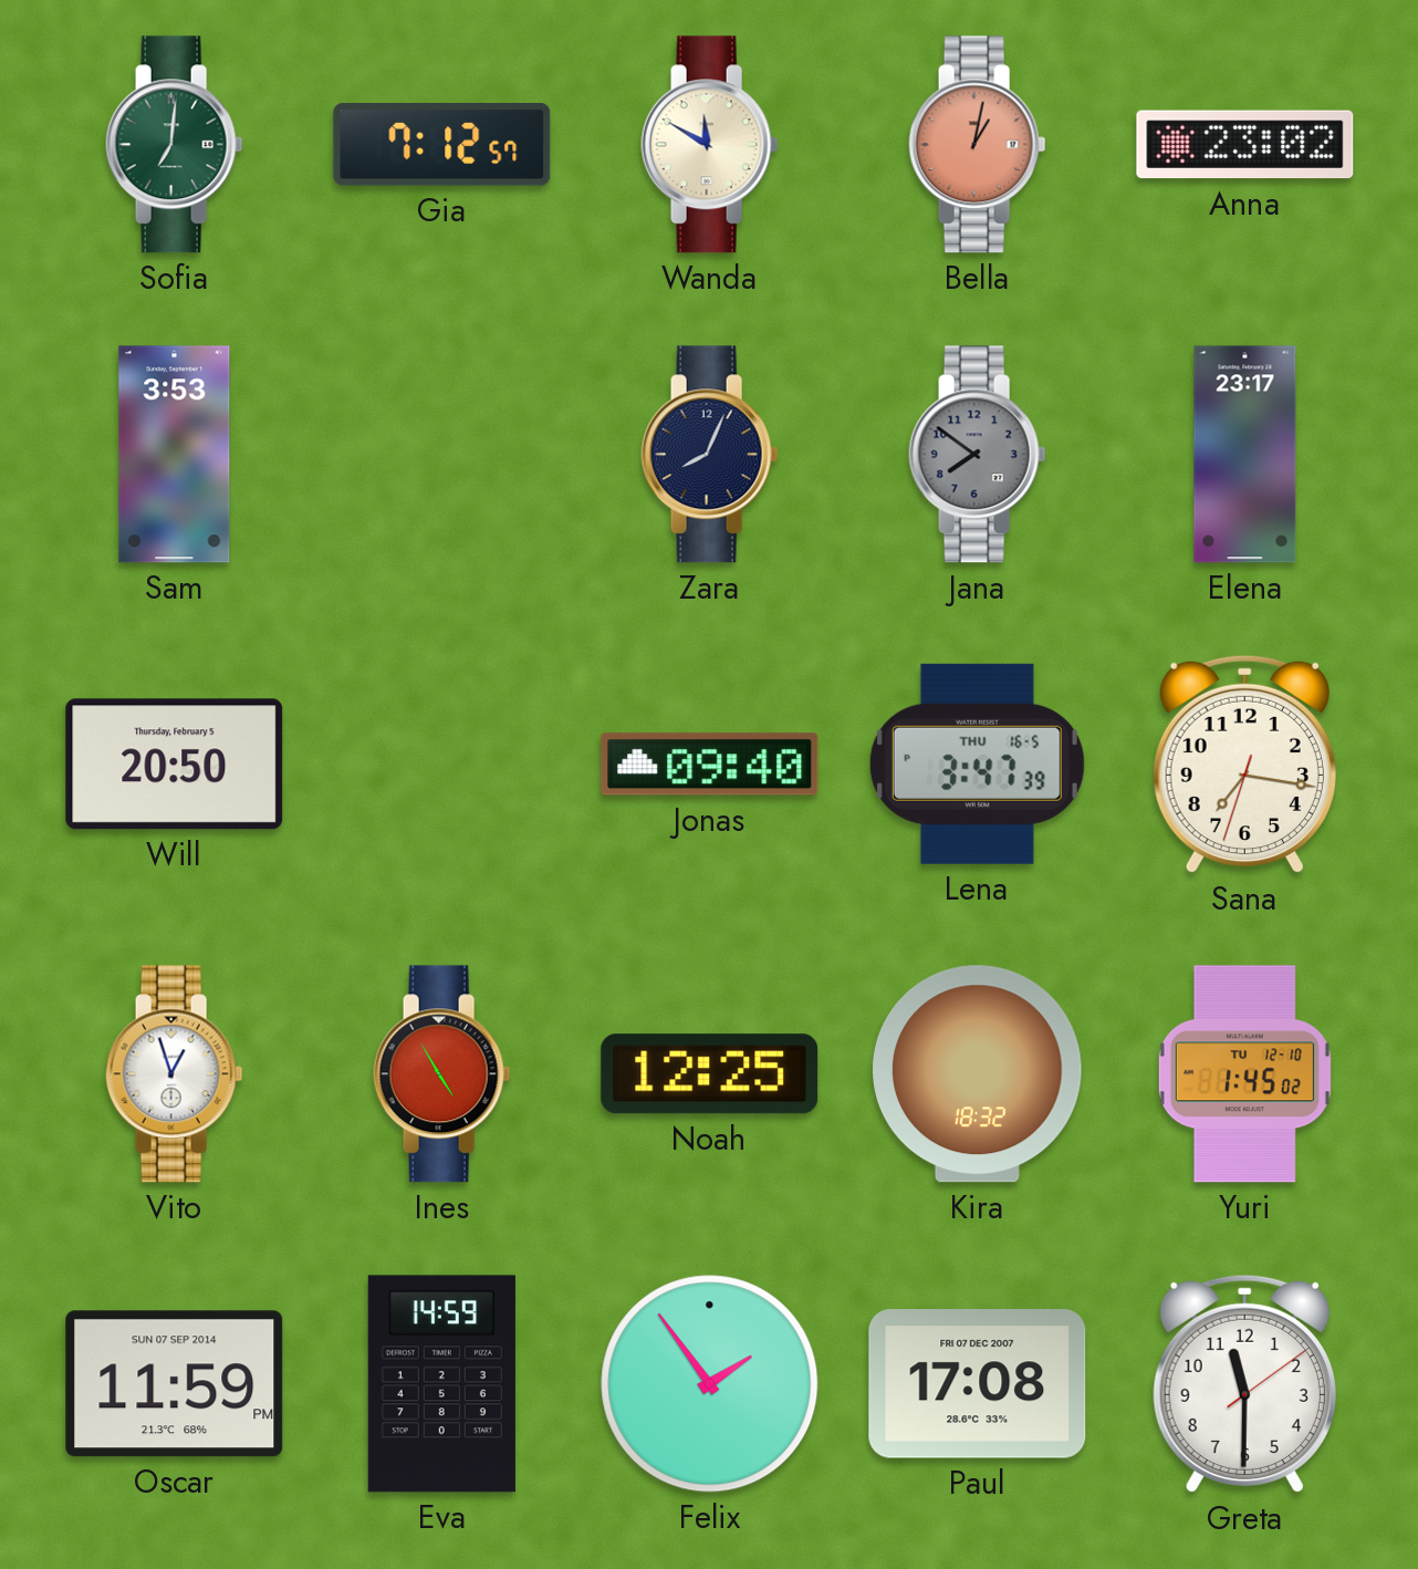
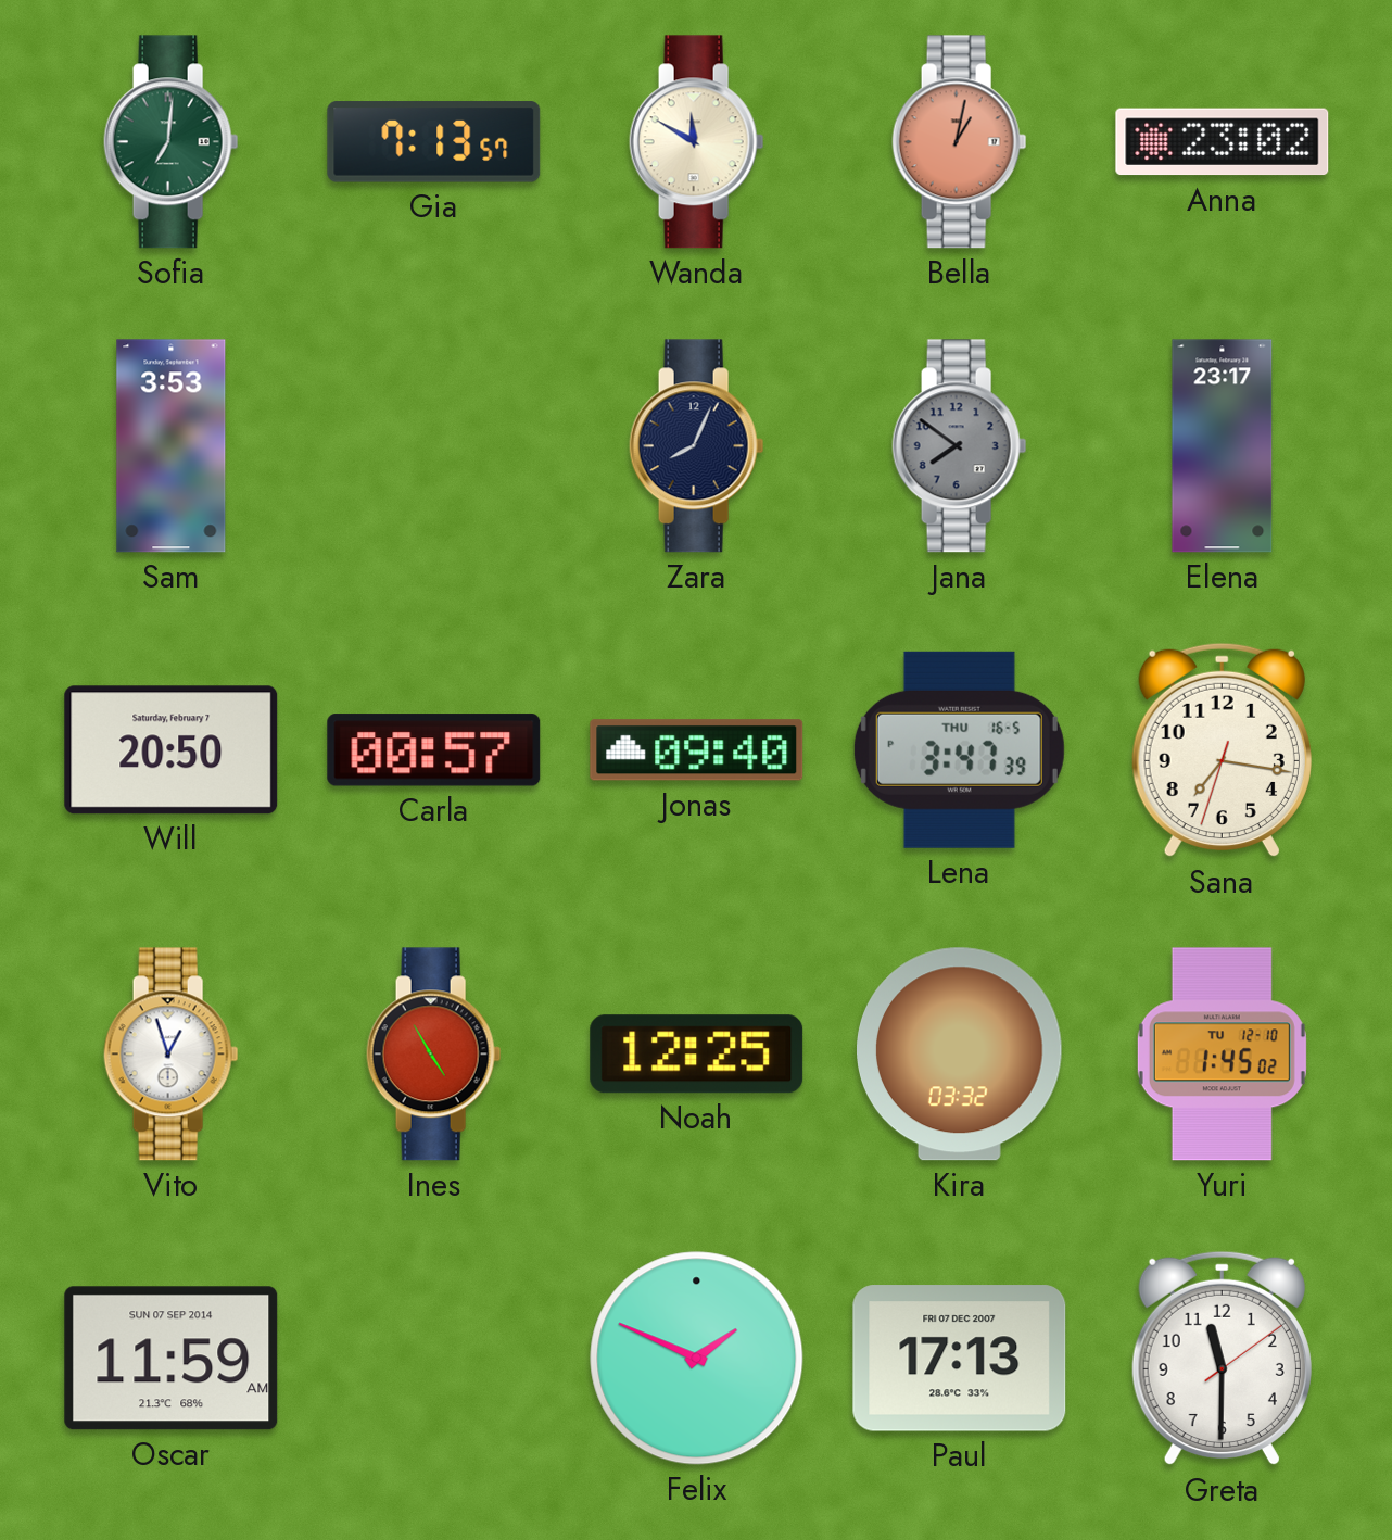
Gia: 7:12 -> 7:13 (434, 142)
Will date: Thursday, February 5 -> Saturday, February 7 (172, 750)
Carla: none -> 00:57 (434, 750)
Kira: 18:32 -> 03:32 (960, 1055)
Oscar: 11:59 PM -> 11:59 AM (172, 1359)
Eva: 14:59 -> none (441, 1384)
Felix: 1:54 -> 1:49 (697, 1359)
Paul: 17:08 -> 17:13 (960, 1359)
